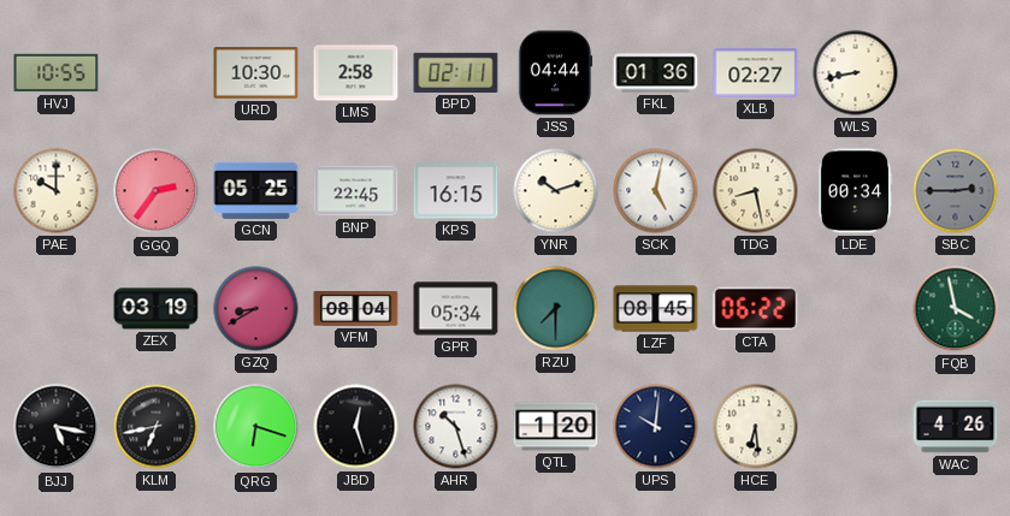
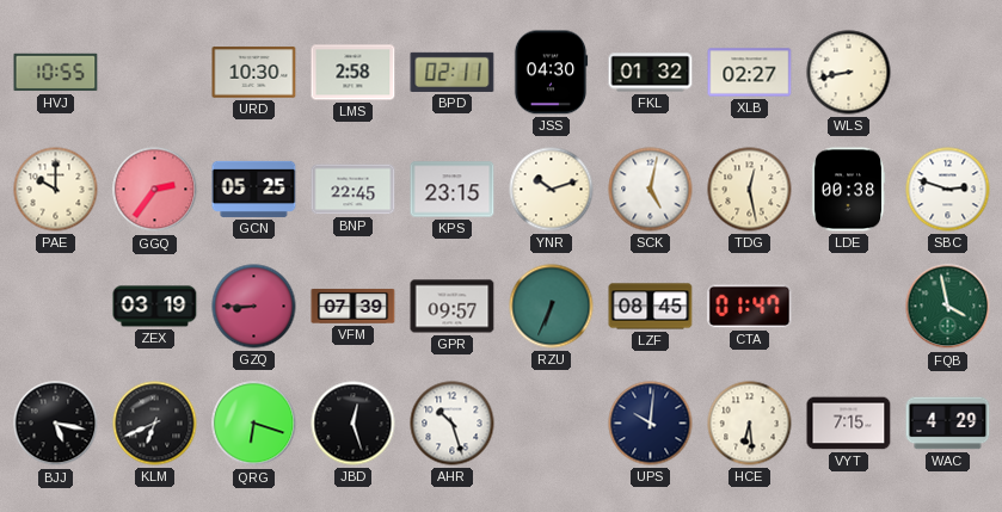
JSS: 04:44 -> 04:30 (551, 73)
FKL: 01:36 -> 01:32 (651, 73)
KPS: 16:15 -> 23:15 (453, 190)
TDG: 8:28 -> 12:28 (750, 190)
LDE: 00:34 -> 00:38 (848, 190)
SBC: 2:45 -> 2:48 (948, 190)
SBC dial: grey -> white (948, 190)
GZQ: 8:40 -> 8:45 (254, 307)
VFM: 08:04 -> 07:39 (354, 307)
GPR: 05:34 -> 09:57 (453, 307)
RZU: 7:30 -> 6:34 (552, 307)
CTA: 06:22 -> 01:47 (750, 307)
KLM: 6:43 -> 6:41 (155, 424)
QTL: 1:20 -> none (556, 427)
VYT: none -> 7:15 (849, 424)
WAC: 4:26 -> 4:29 (948, 424)
